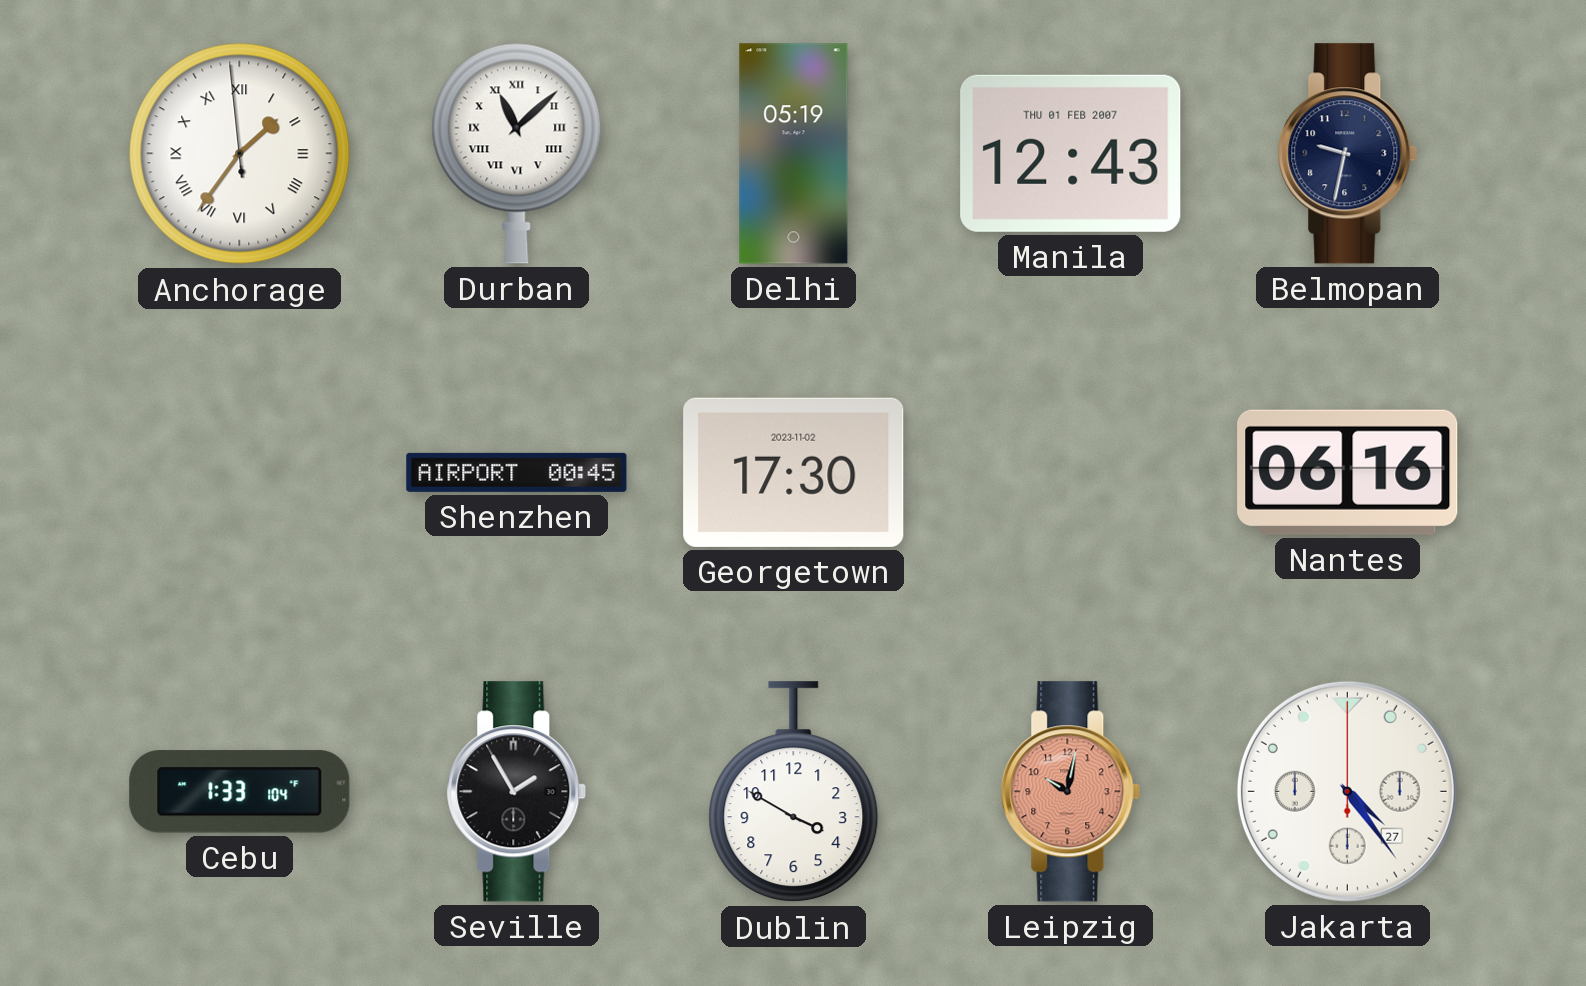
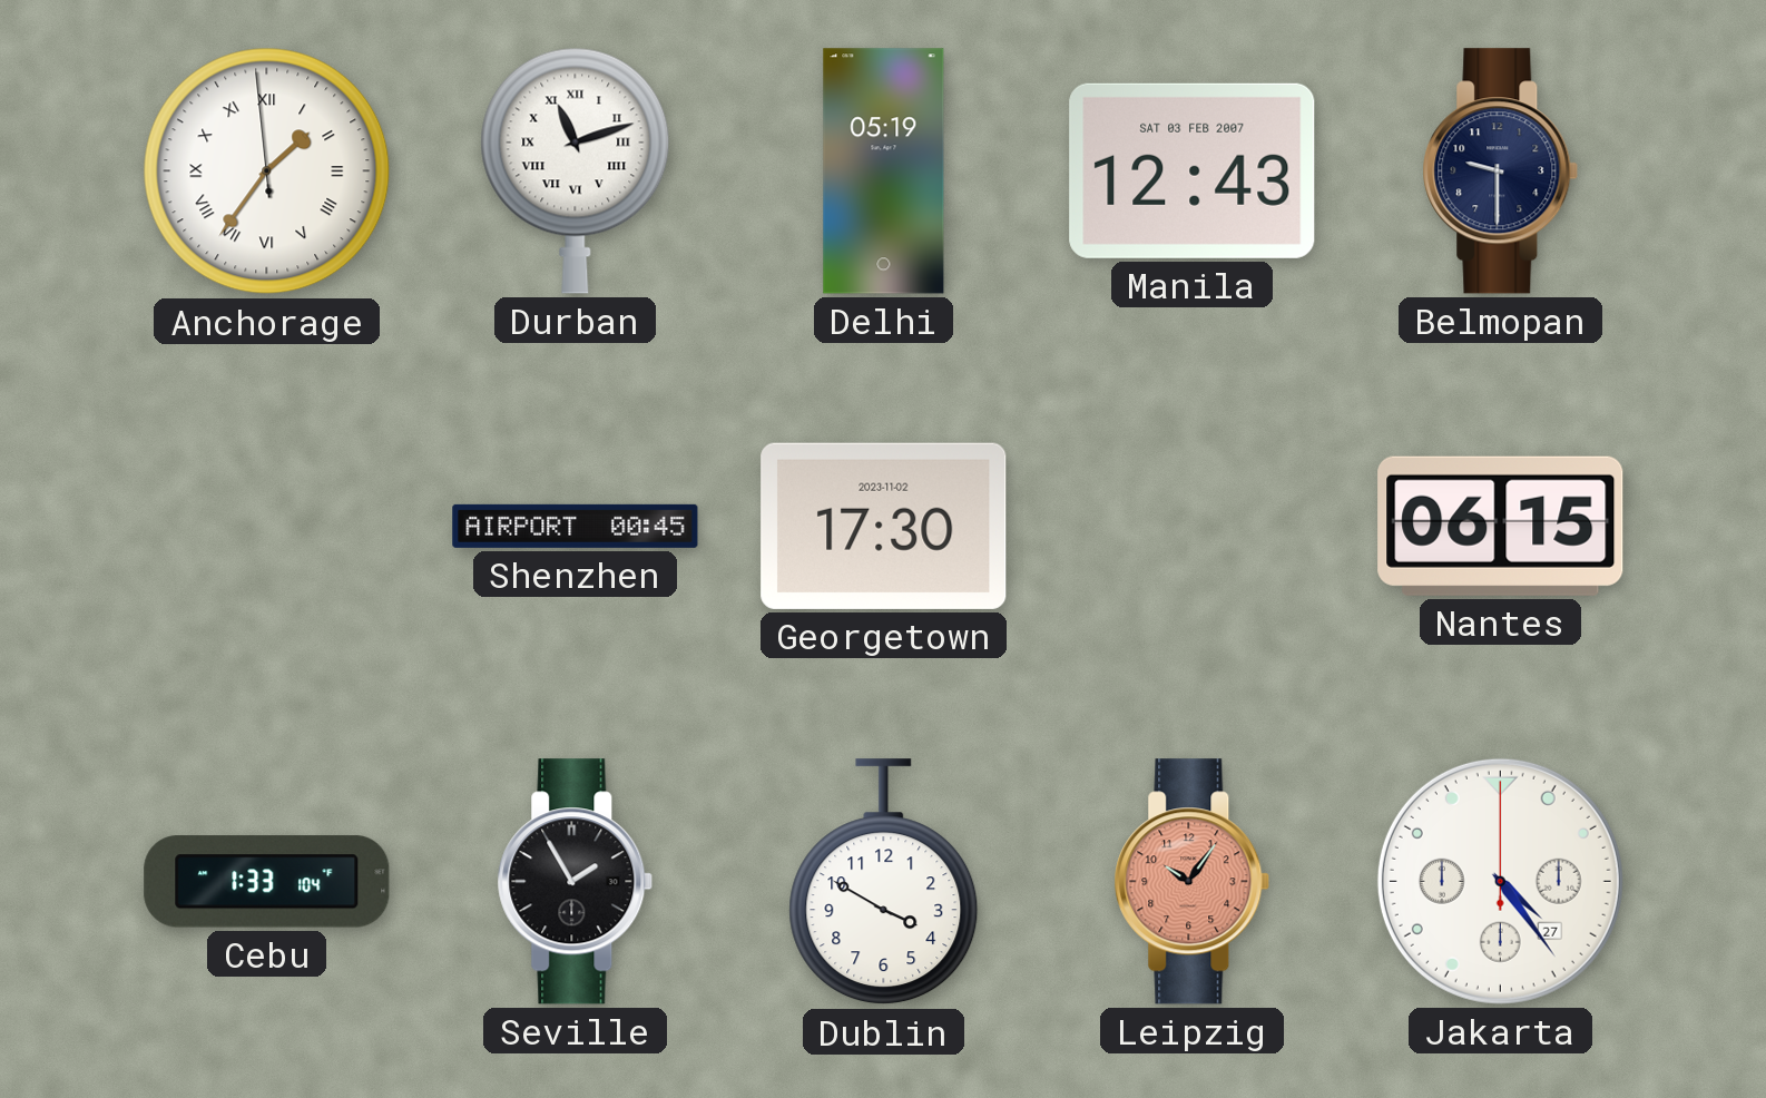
Durban: 11:08 -> 11:12 (576, 170)
Manila date: THU 01 FEB 2007 -> SAT 03 FEB 2007 (1193, 170)
Belmopan: 9:32 -> 9:30 (1501, 171)
Nantes: 06:16 -> 06:15 (1501, 526)
Leipzig: 10:02 -> 10:06 (1193, 882)
